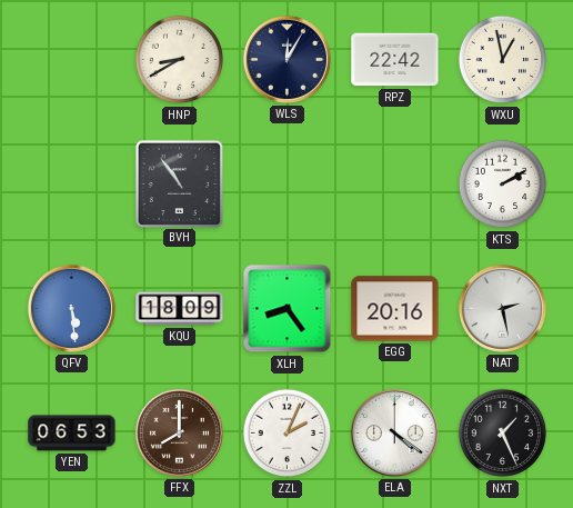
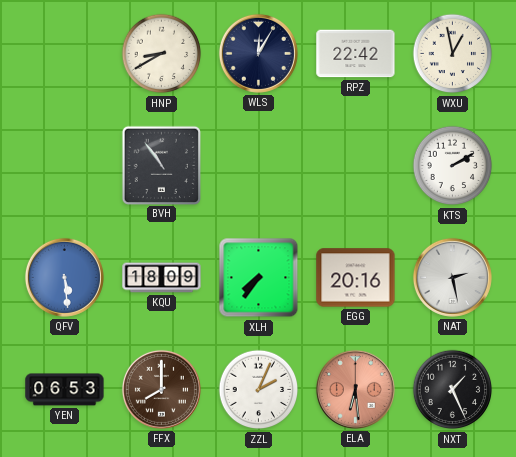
XLH: 8:24 -> 7:36 (259, 278)
ELA: 4:21 -> 6:29 (355, 389)
ELA dial: white -> salmon (355, 389)
